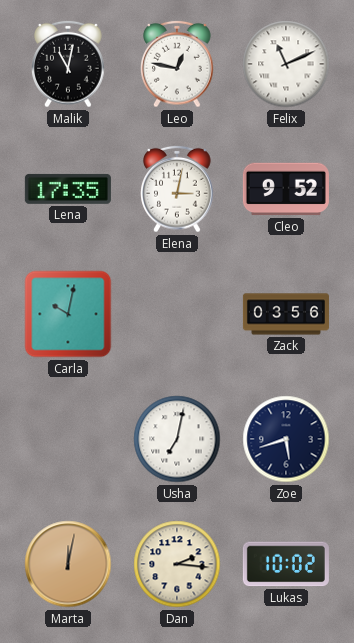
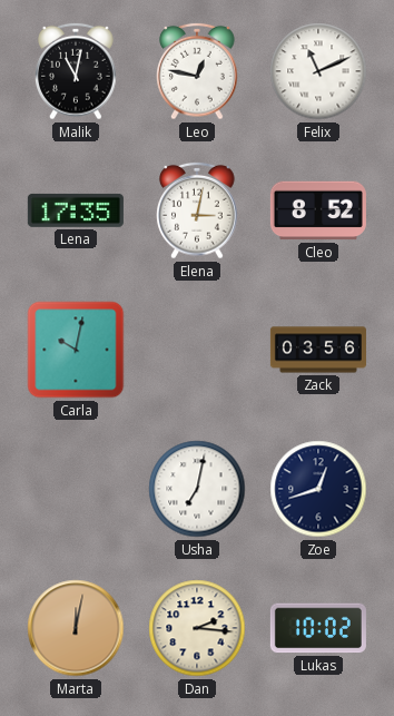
Cleo: 9:52 -> 8:52 (318, 210)
Zoe: 5:42 -> 12:42 (318, 489)
